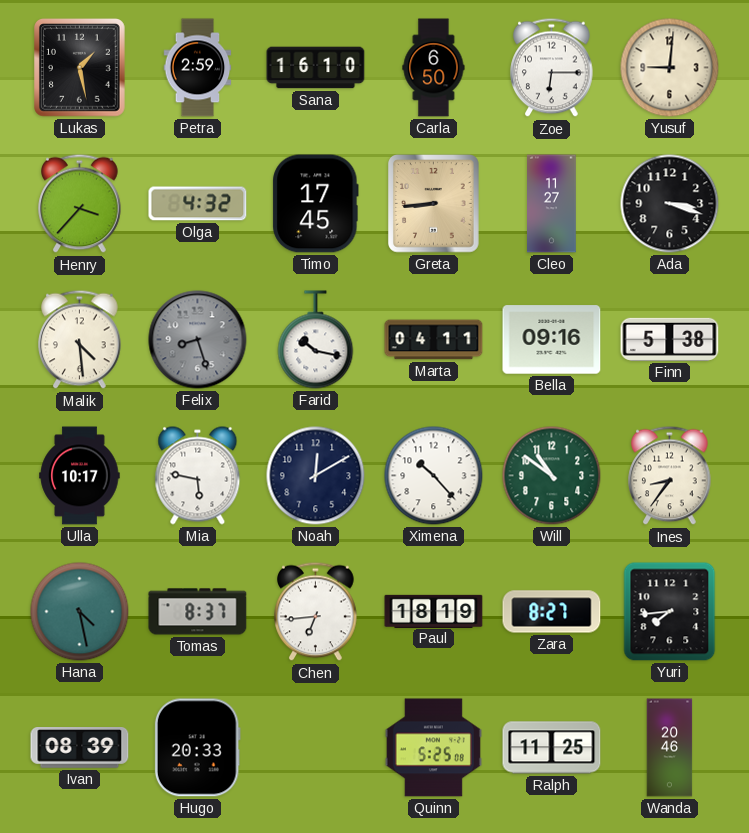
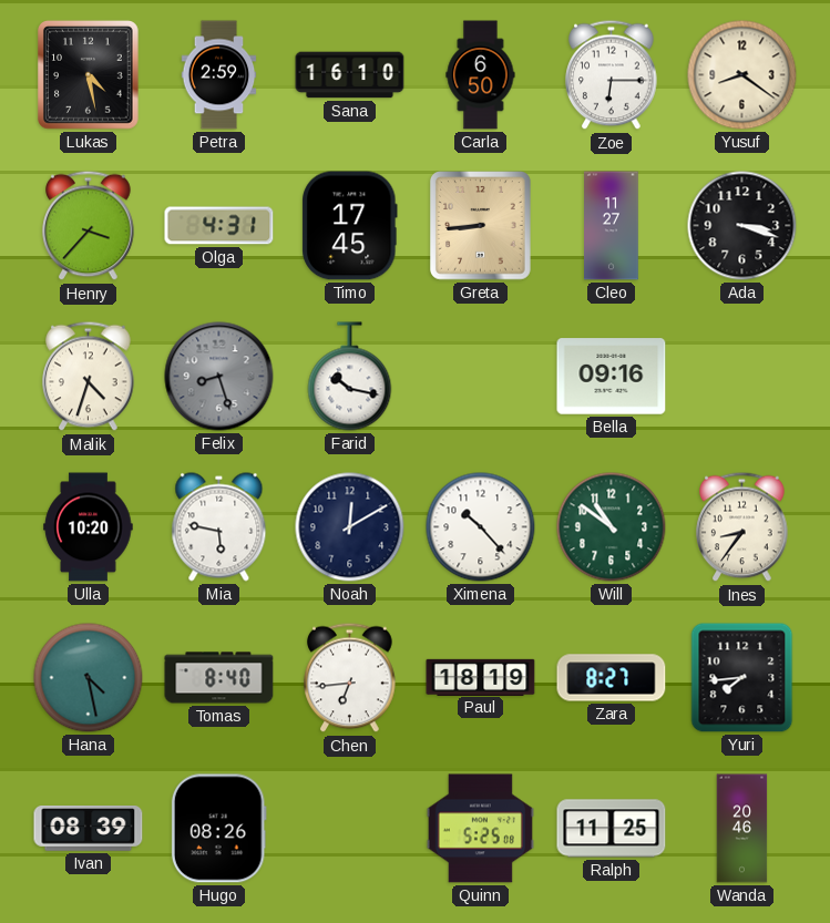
Lukas: 1:28 -> 4:28 (89, 75)
Yusuf: 9:01 -> 8:21 (742, 75)
Olga: 4:32 -> 4:31 (219, 226)
Malik: 4:29 -> 4:33 (89, 377)
Marta: 04:11 -> none (434, 340)
Finn: 5:38 -> none (670, 339)
Ulla: 10:17 -> 10:20 (89, 527)
Tomas: 8:37 -> 8:40 (219, 678)
Hugo: 20:33 -> 08:26 (218, 829)
